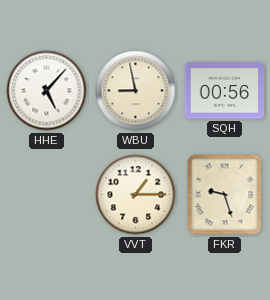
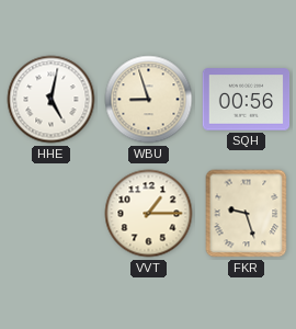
HHE: 5:07 -> 5:02 (52, 100)
WBU: 8:58 -> 8:57 (149, 100)
